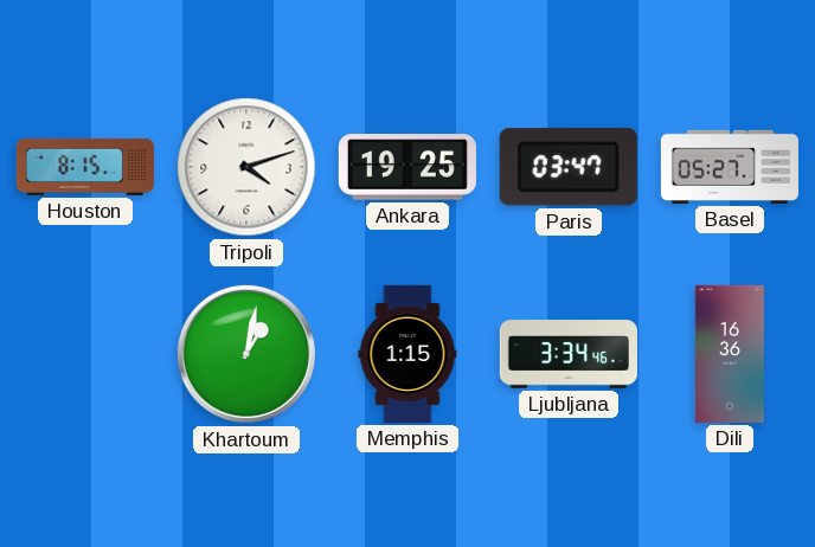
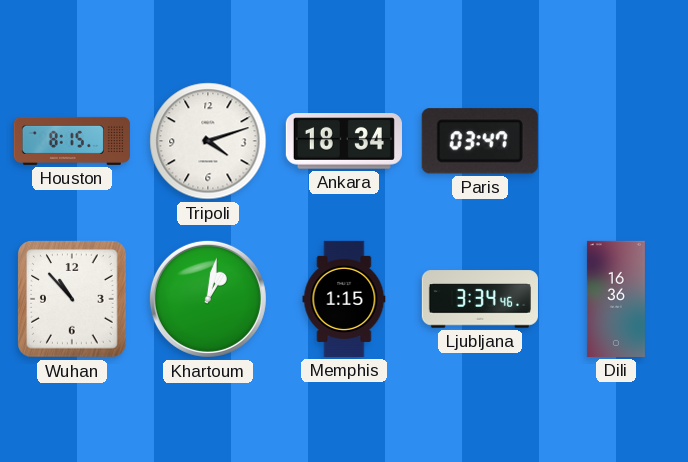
Ankara: 19:25 -> 18:34 (344, 141)
Basel: 05:27 -> none (730, 167)
Wuhan: none -> 10:53 (72, 299)
